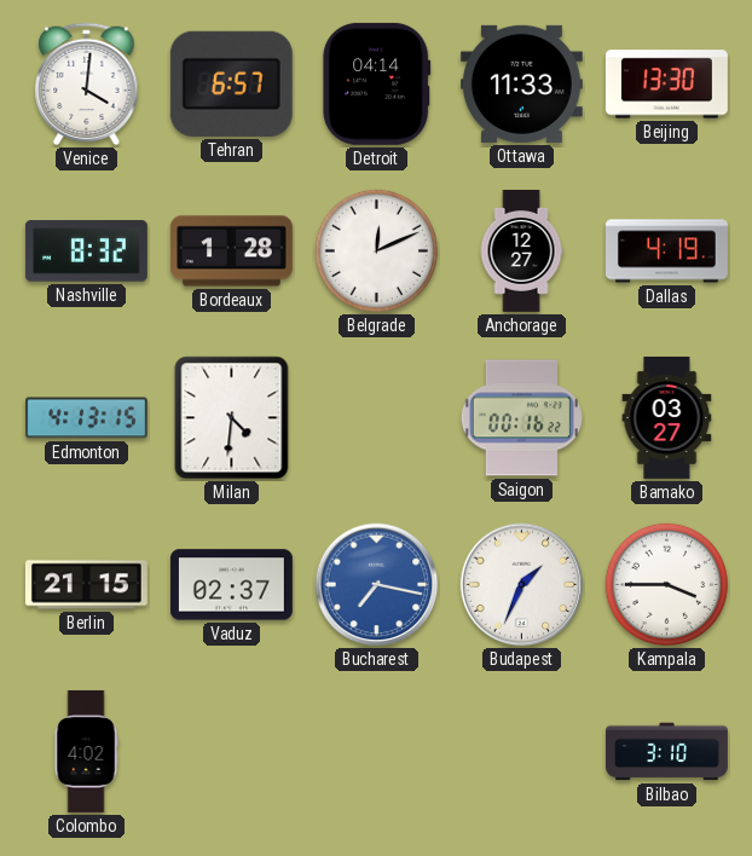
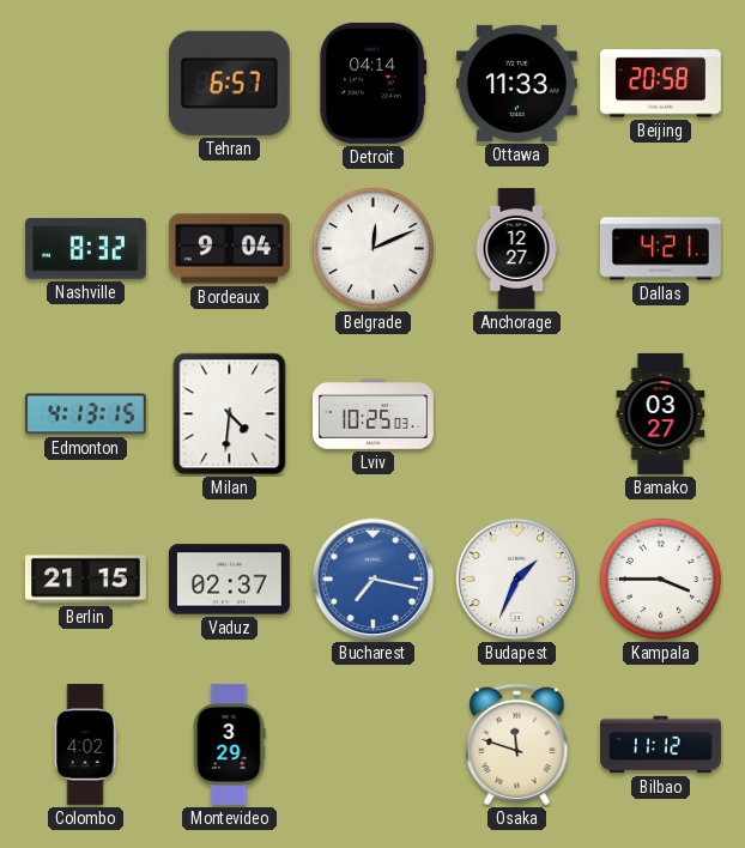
Venice: 4:01 -> none (87, 85)
Beijing: 13:30 -> 20:58 (660, 84)
Bordeaux: 1:28 -> 9:04 (229, 249)
Dallas: 4:19 -> 4:21 (660, 249)
Lviv: none -> 10:25 (374, 414)
Saigon: 00:16 -> none (521, 418)
Montevideo: none -> 3:29 (229, 744)
Osaka: none -> 11:48 (517, 745)
Bilbao: 3:10 -> 11:12 (661, 745)
